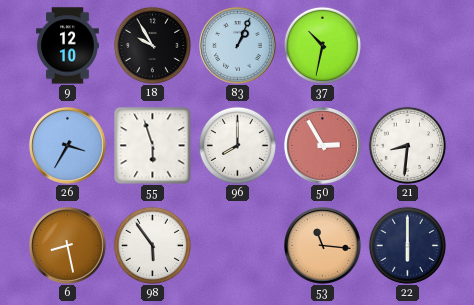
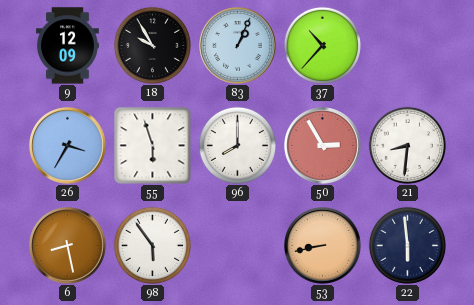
9: 12:10 -> 12:09 (68, 46)
37: 10:32 -> 10:37 (322, 45)
53: 11:16 -> 8:43 (323, 246)
22: 6:00 -> 5:59 (407, 245)
